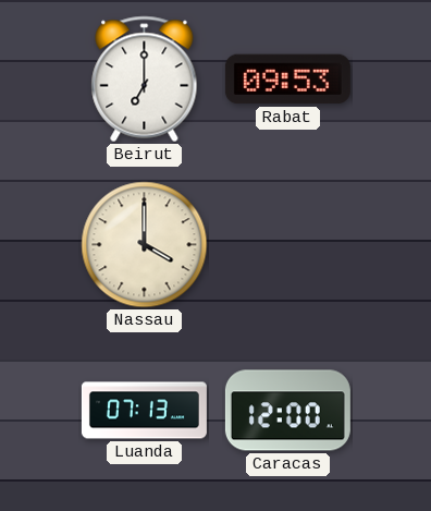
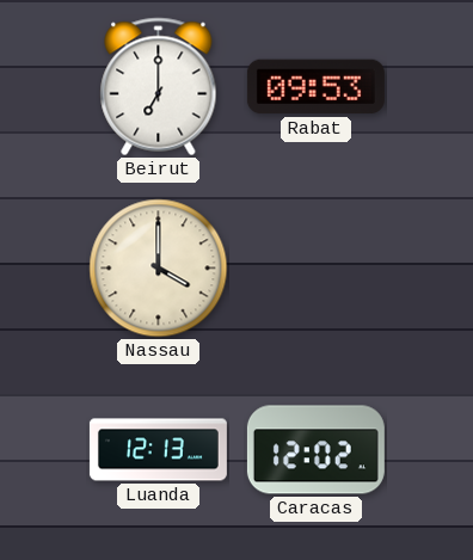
Luanda: 07:13 -> 12:13 (158, 450)
Caracas: 12:00 -> 12:02 (315, 450)
